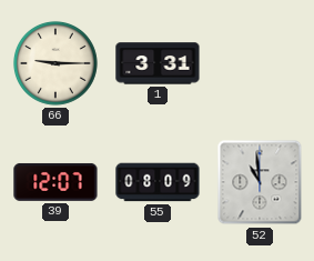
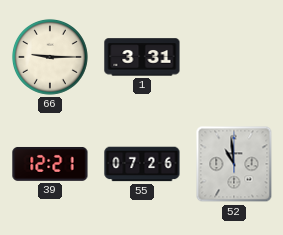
39: 12:07 -> 12:21 (50, 164)
55: 08:09 -> 07:26 (142, 164)
